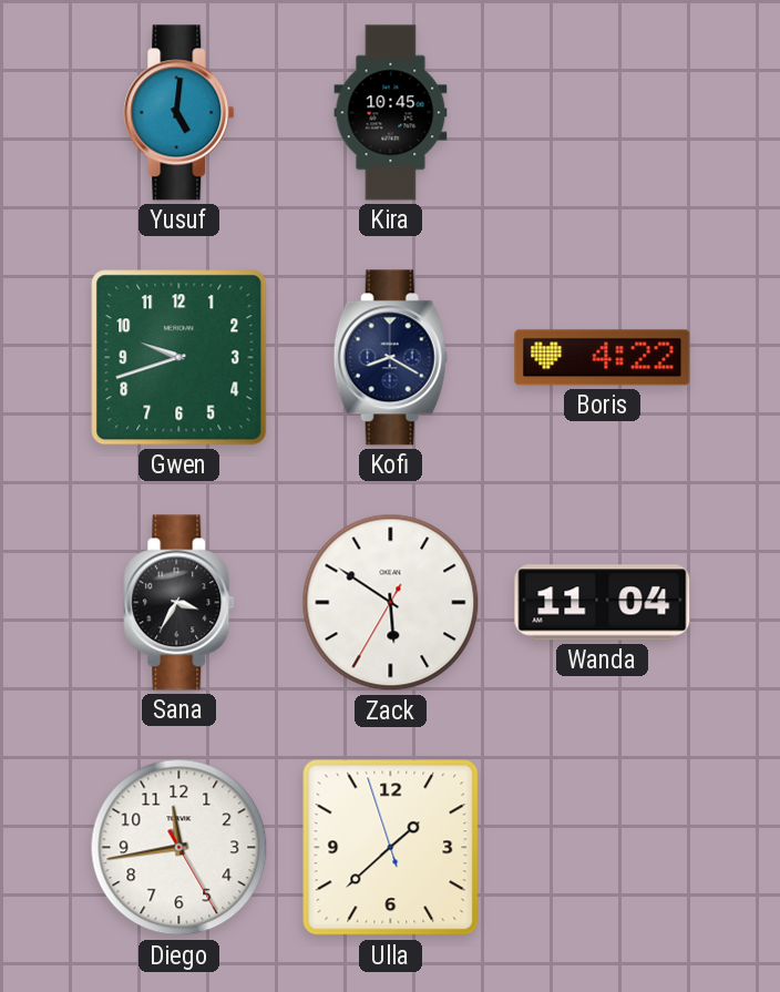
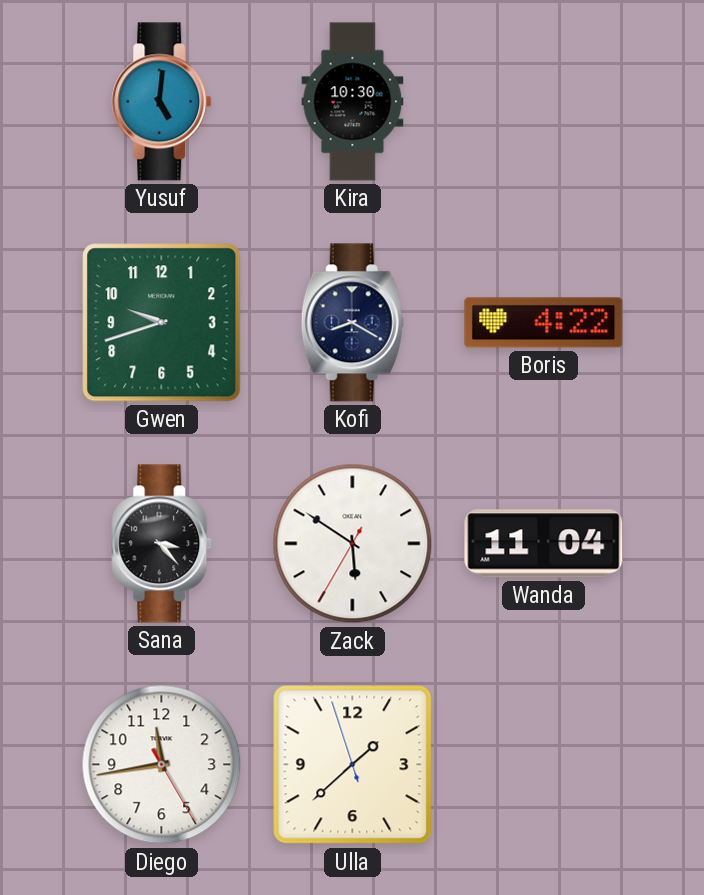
Kira: 10:45 -> 10:30 (353, 102)
Sana: 3:35 -> 3:23 (162, 544)
